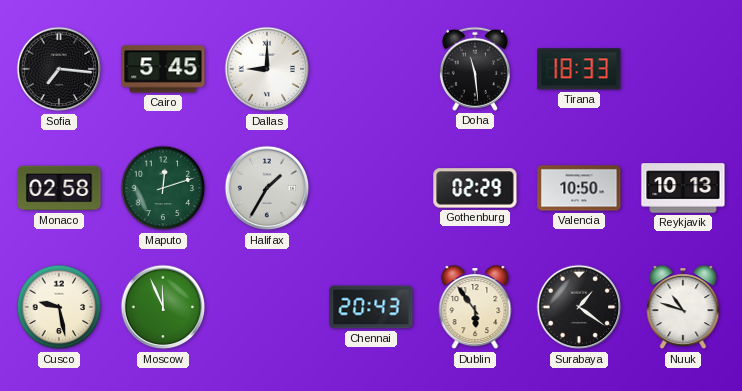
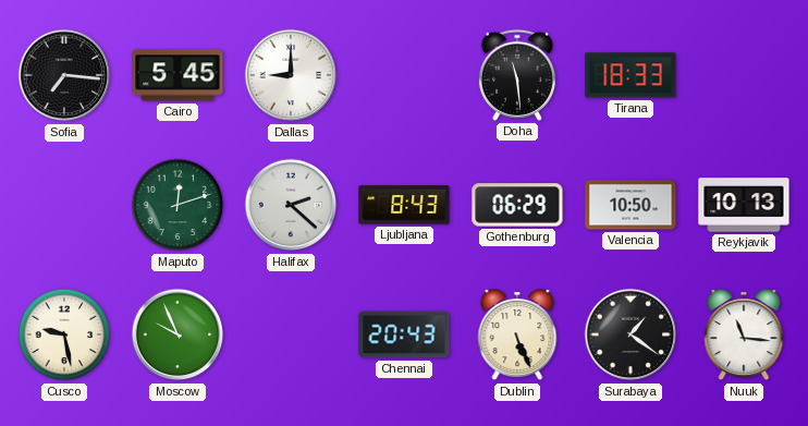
Monaco: 02:58 -> none (59, 188)
Halifax: 1:35 -> 2:22 (291, 205)
Ljubljana: none -> 8:43 (404, 205)
Gothenburg: 02:29 -> 06:29 (517, 205)
Moscow: 11:56 -> 9:56 (177, 334)
Dublin: 5:54 -> 5:26 (517, 336)
Nuuk: 10:48 -> 11:16 (744, 336)
